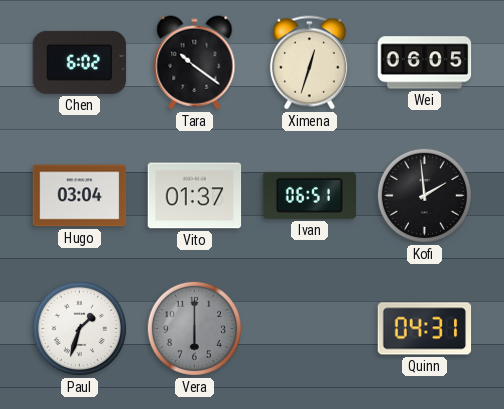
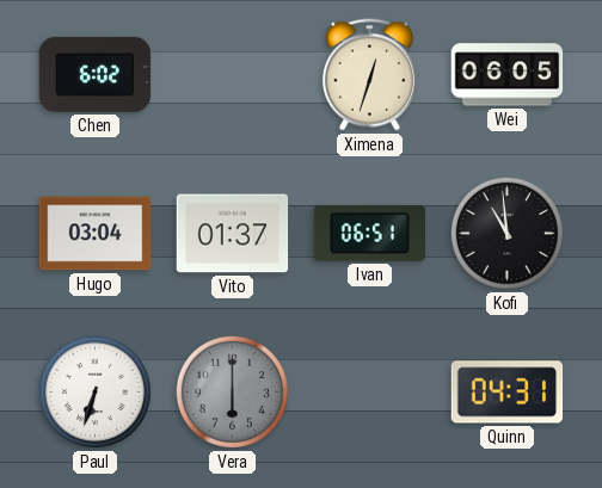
Tara: 10:21 -> none (195, 63)
Kofi: 1:59 -> 10:59 (506, 233)
Paul: 1:33 -> 6:33 (94, 391)
